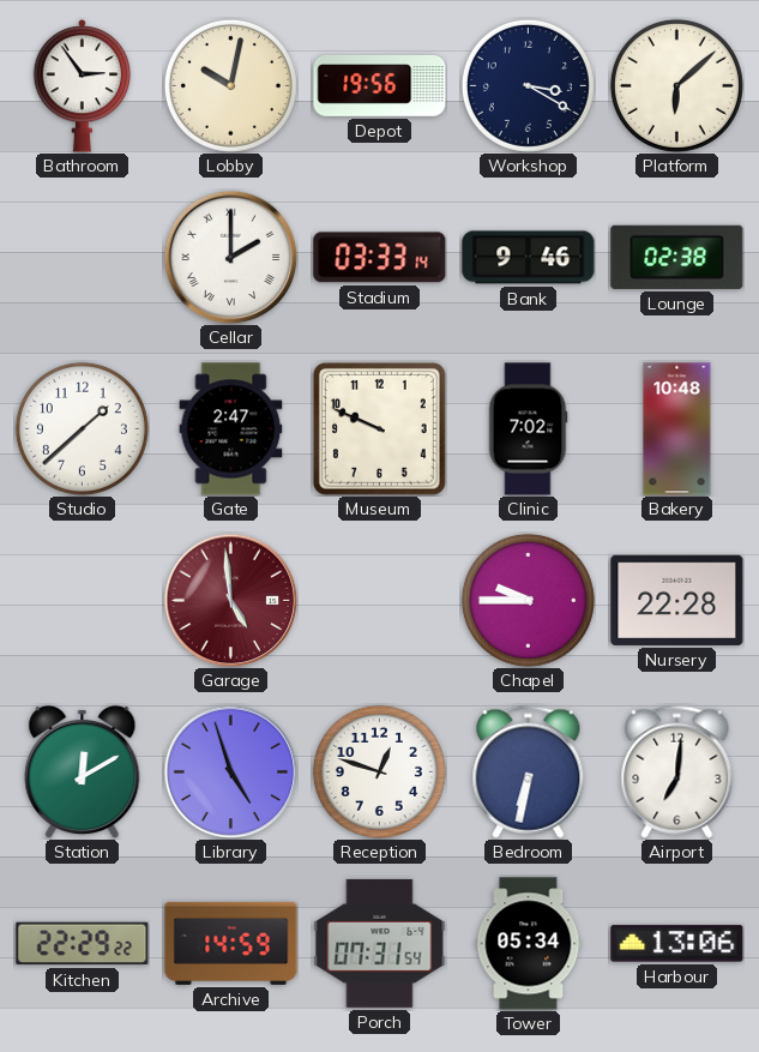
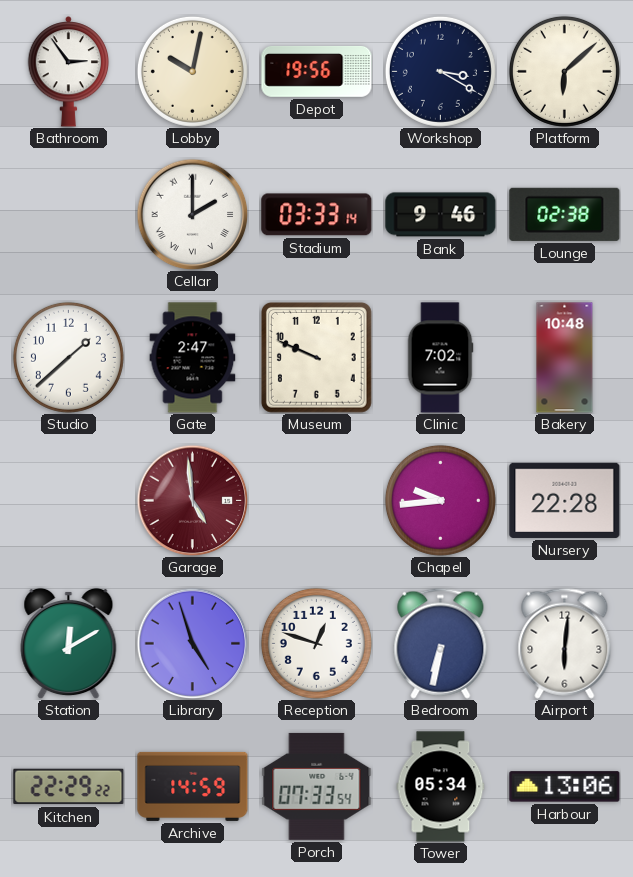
Chapel: 9:45 -> 9:44 (440, 500)
Airport: 7:01 -> 6:01 (565, 643)
Porch: 07:31 -> 07:33 (317, 786)
